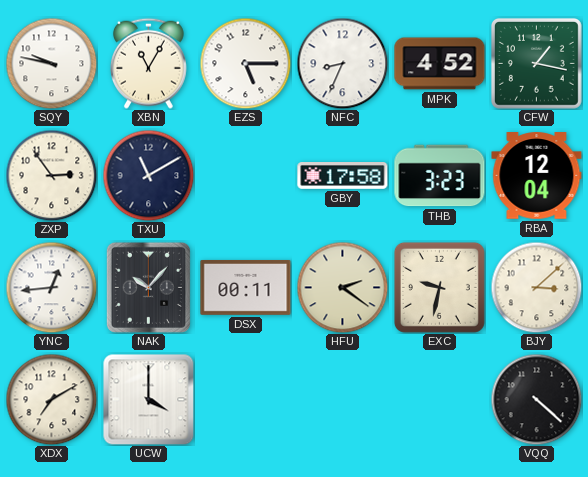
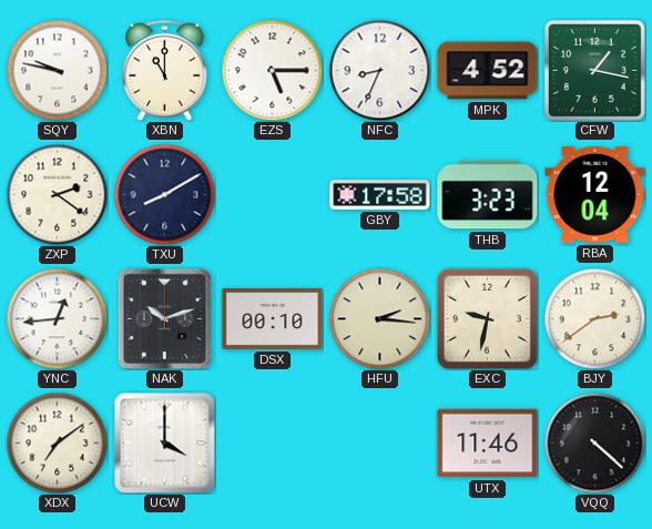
XBN: 11:05 -> 11:00 (164, 70)
ZXP: 2:54 -> 2:21 (57, 194)
TXU: 11:10 -> 8:10 (164, 194)
NAK: 10:07 -> 10:12 (164, 318)
DSX: 00:11 -> 00:10 (273, 318)
HFU: 2:21 -> 2:16 (379, 318)
BJY: 3:08 -> 2:39 (594, 318)
XDX: 7:10 -> 7:09 (57, 442)
UTX: none -> 11:46 (488, 444)
